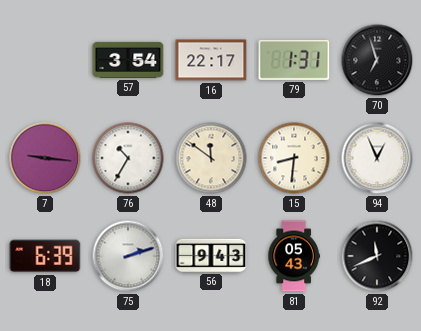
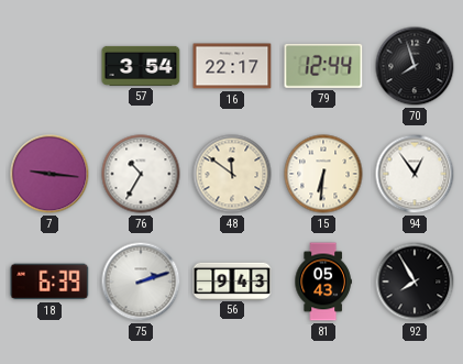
79: 1:31 -> 12:44 (323, 66)
70: 6:57 -> 7:57 (415, 66)
15: 8:31 -> 6:31 (323, 174)
94: 12:56 -> 12:54 (415, 174)
92: 11:41 -> 7:55 (415, 282)
